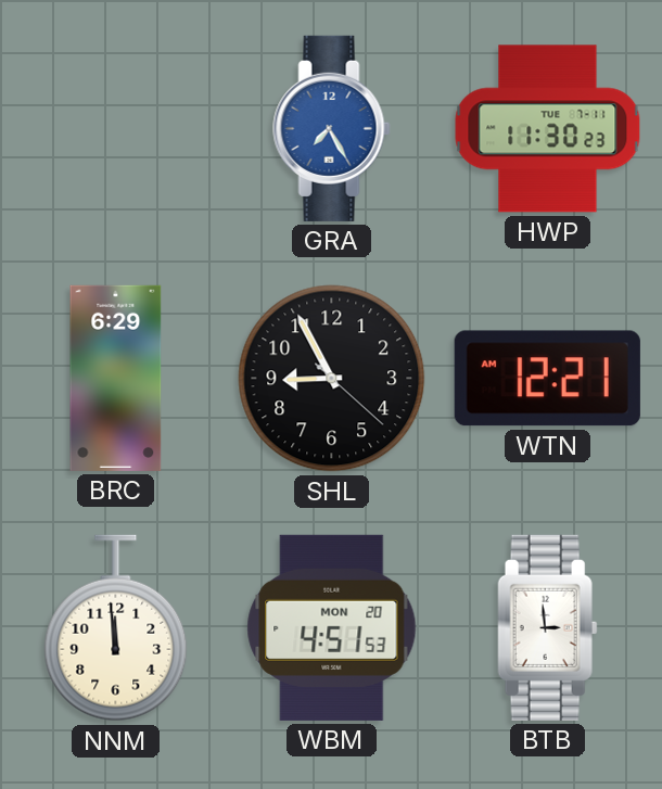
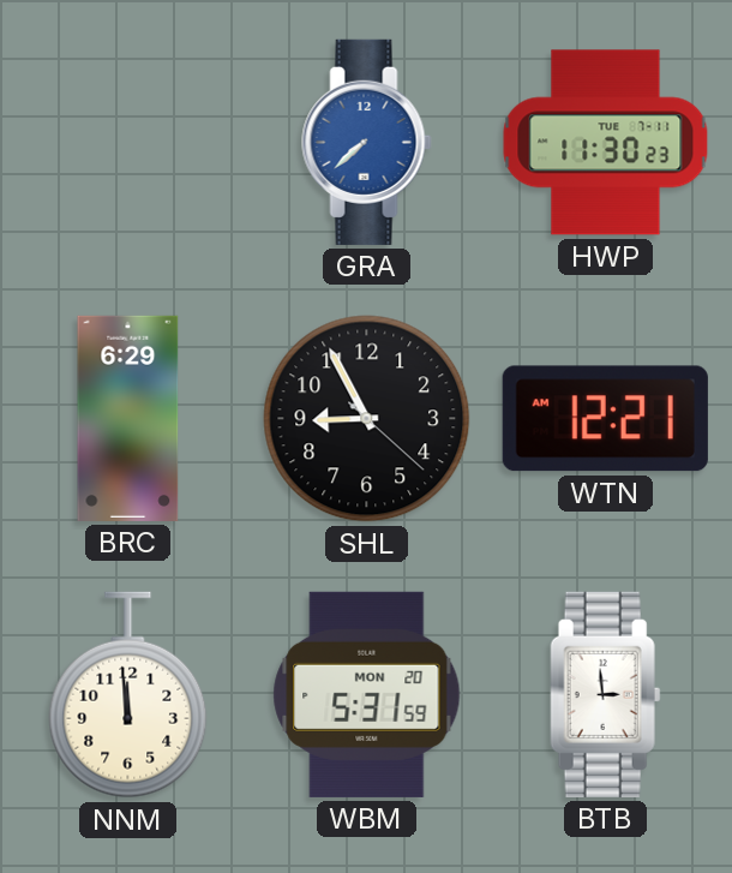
GRA: 7:25 -> 7:38 (367, 142)
WBM: 4:51 -> 5:31 (367, 694)
